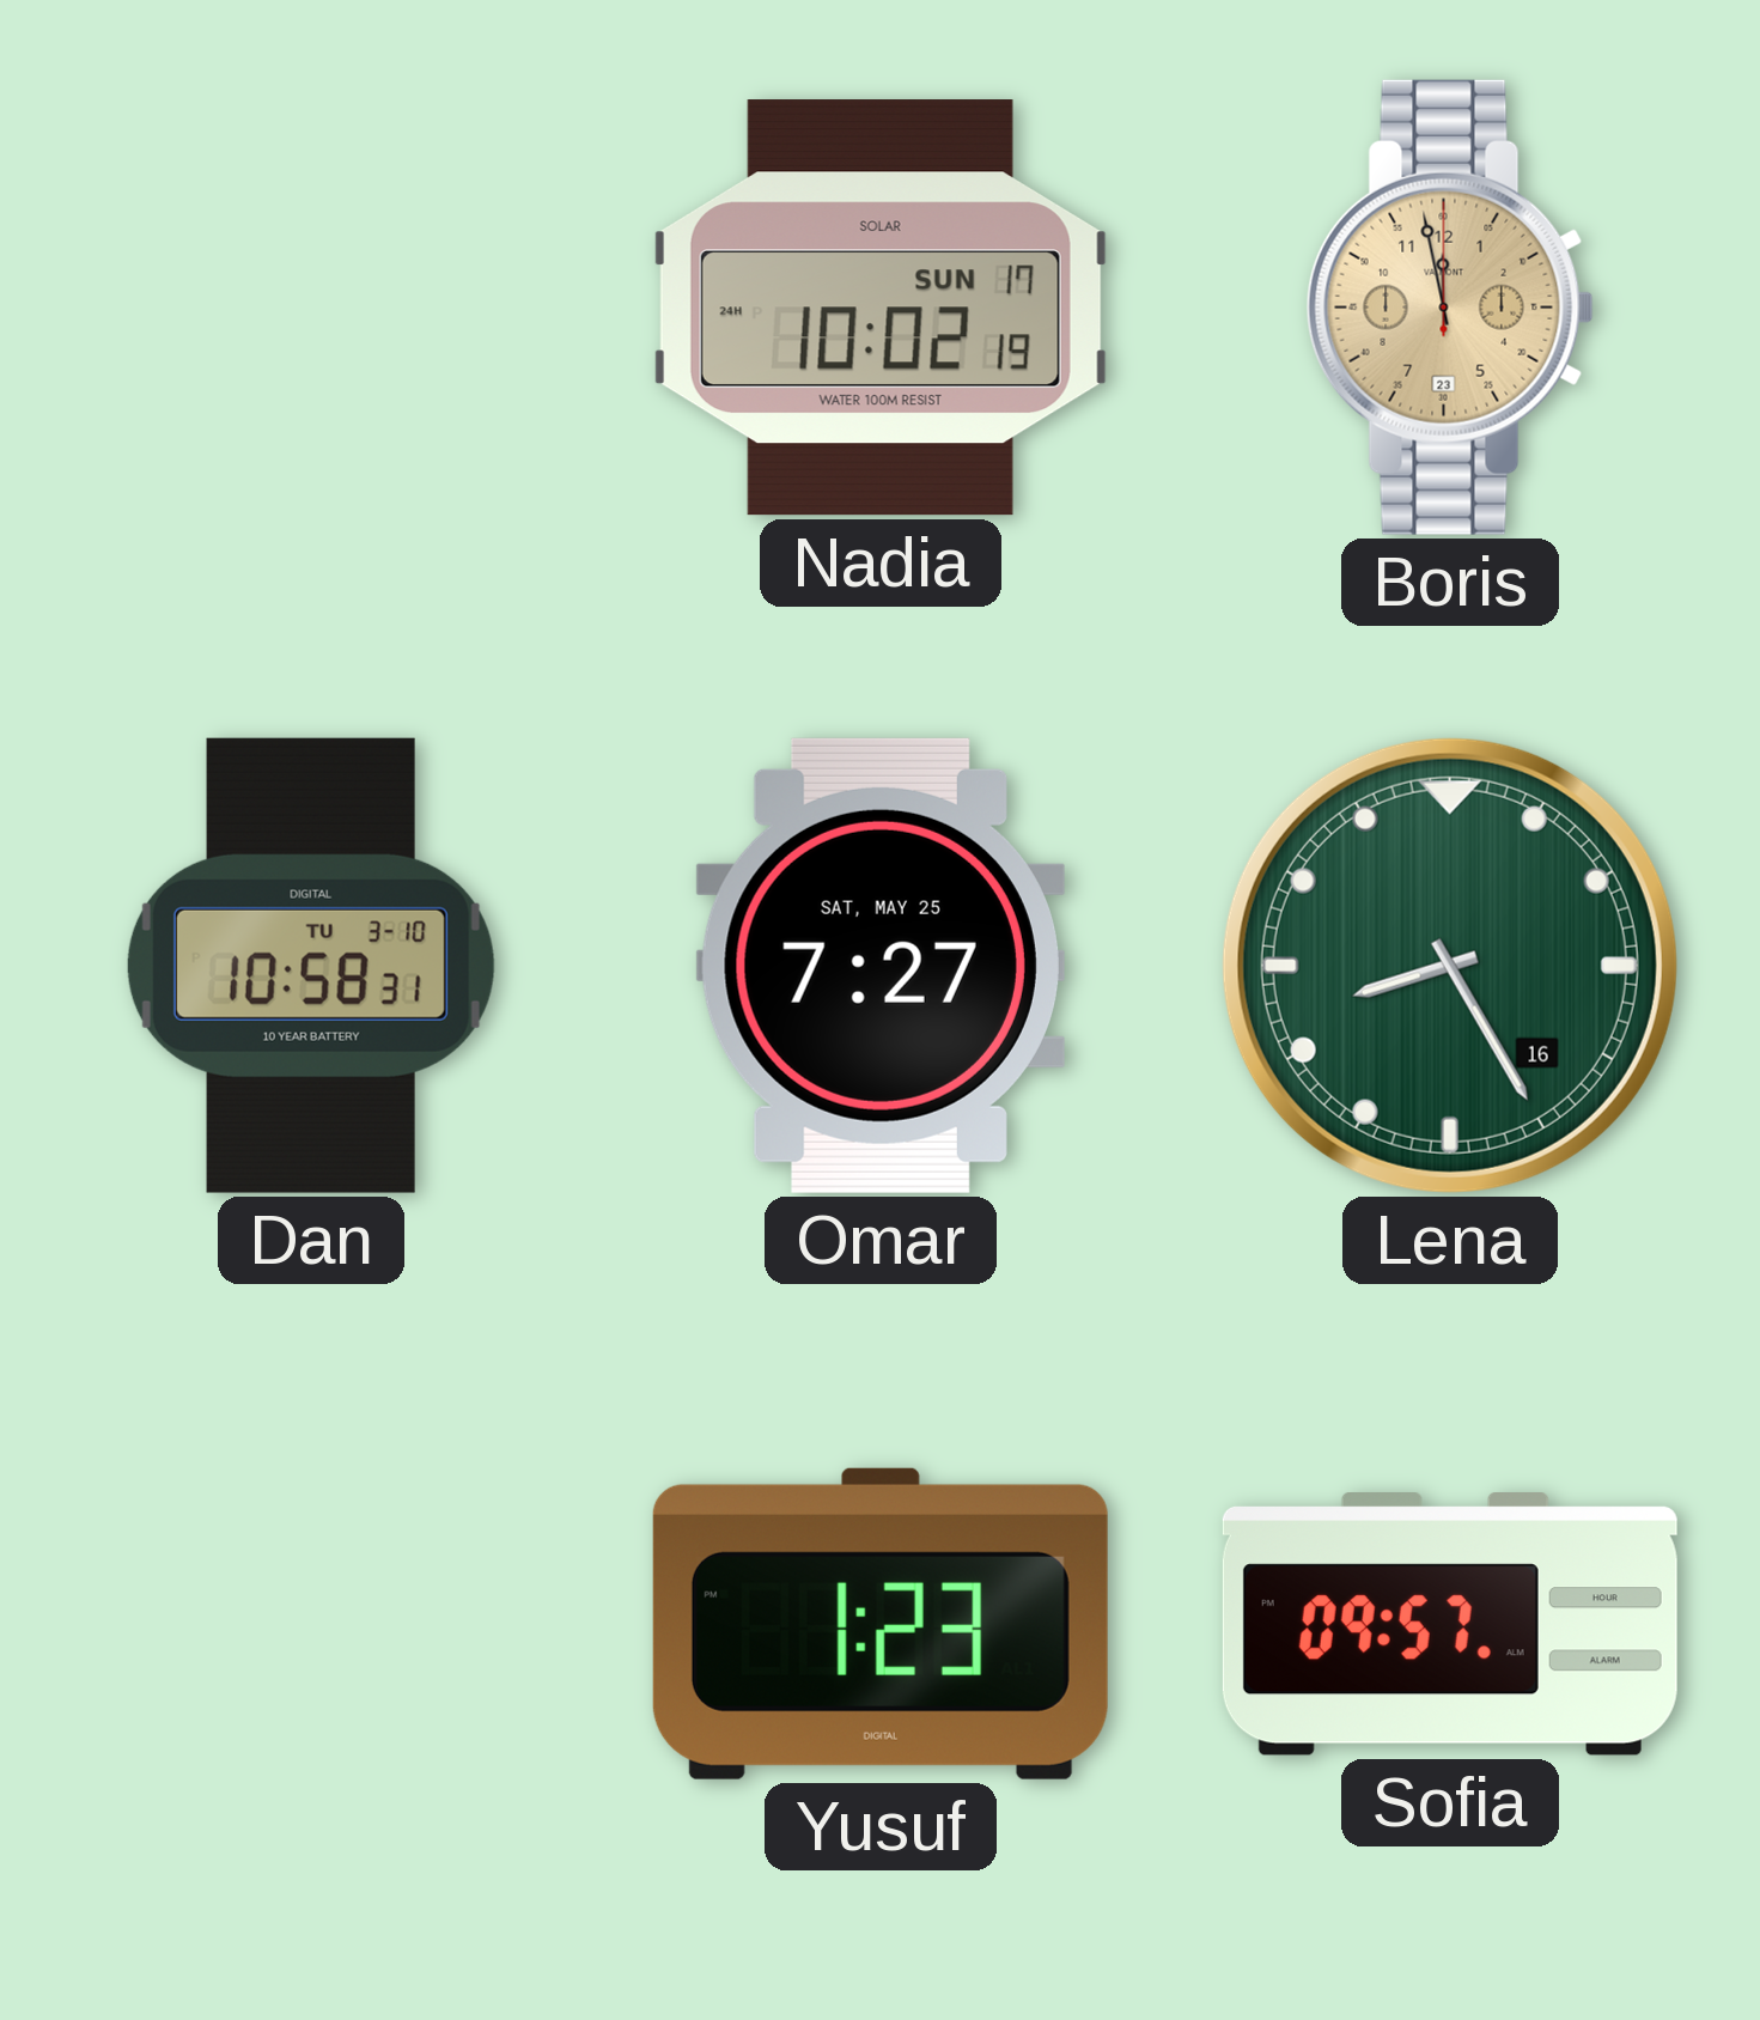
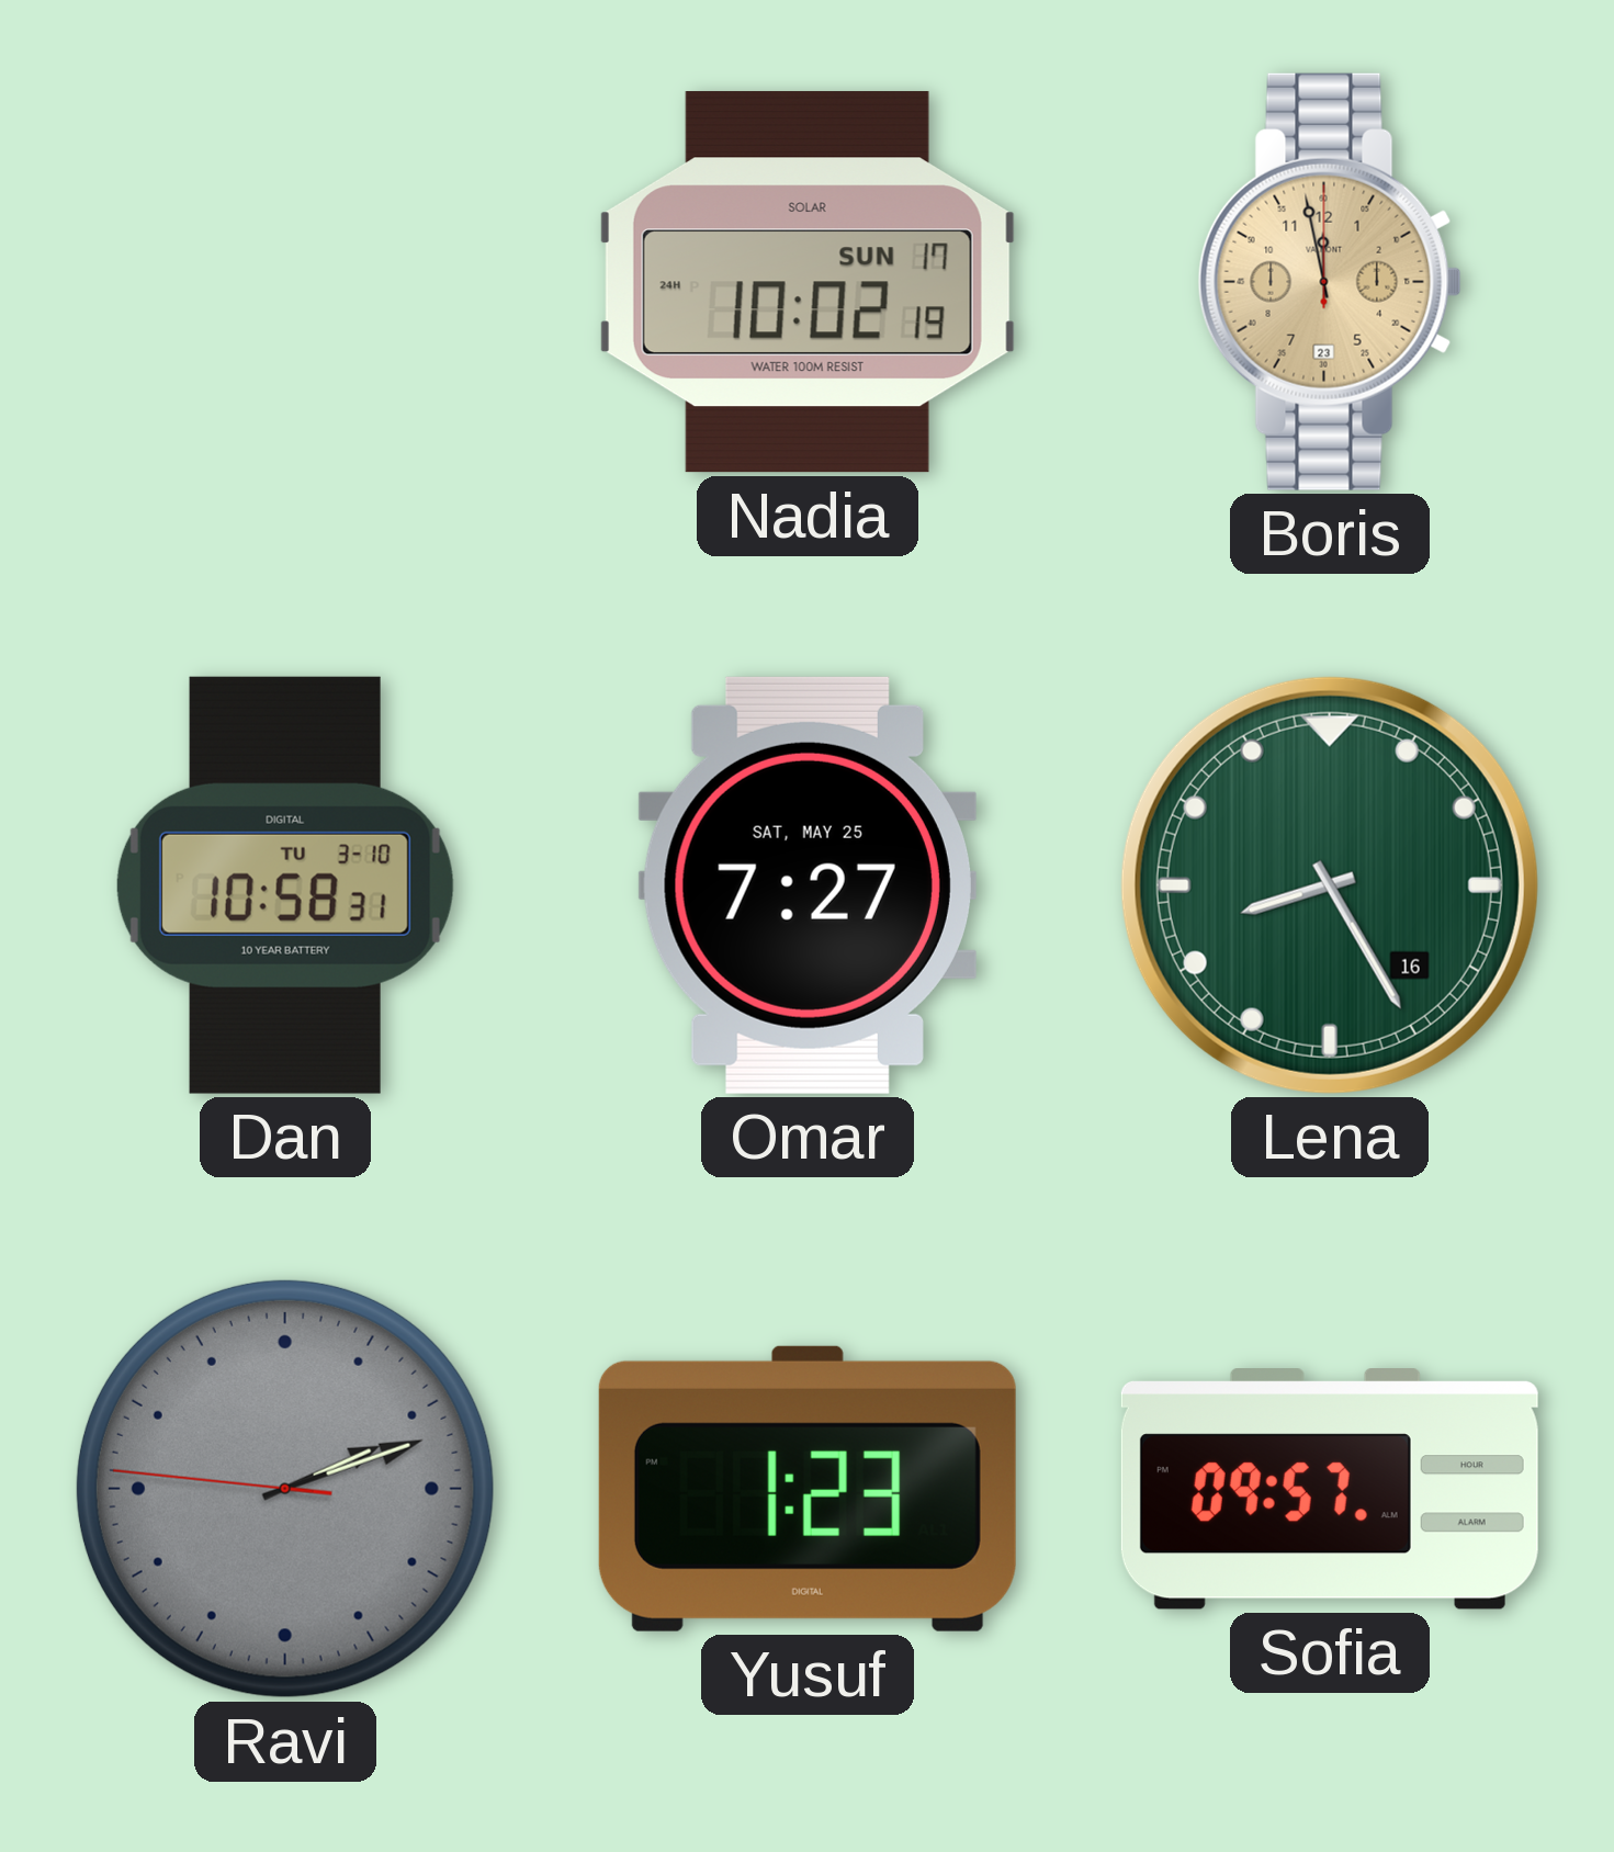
Ravi: none -> 2:11 (285, 1489)
